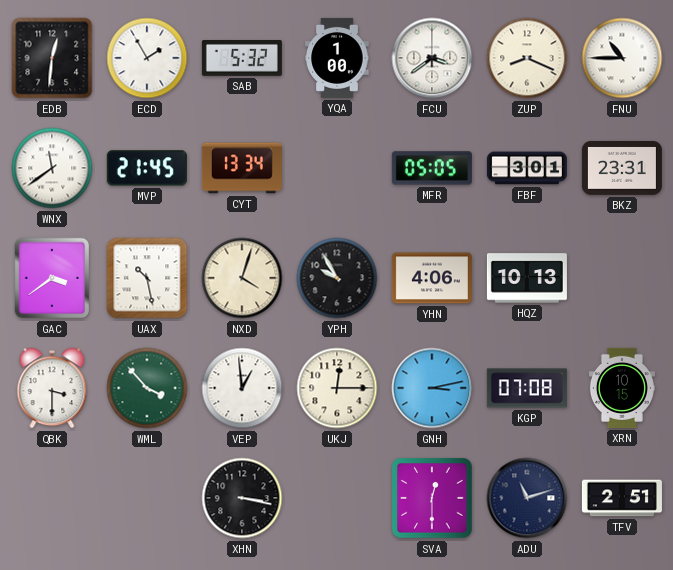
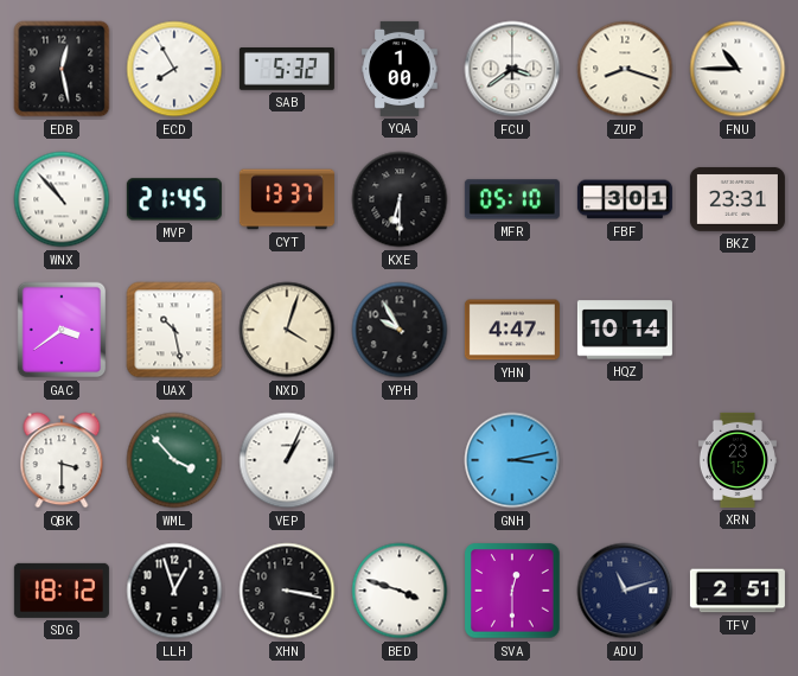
EDB: 12:31 -> 12:28 (62, 69)
ECD: 1:55 -> 7:55 (174, 69)
ZUP: 8:19 -> 8:18 (625, 69)
WNX: 11:39 -> 10:53 (62, 199)
CYT: 13:34 -> 13:37 (287, 199)
KXE: none -> 6:30 (400, 199)
MFR: 05:05 -> 05:10 (512, 199)
YHN: 4:06 -> 4:47 (512, 330)
HQZ: 10:13 -> 10:14 (625, 330)
VEP: 12:59 -> 1:04 (287, 460)
UKJ: 12:15 -> none (337, 388)
KGP: 07:08 -> none (527, 388)
XRN: 10:15 -> 23:15 (738, 460)
SDG: none -> 18:12 (62, 591)
LLH: none -> 12:57 (174, 591)
BED: none -> 3:48 (400, 591)
